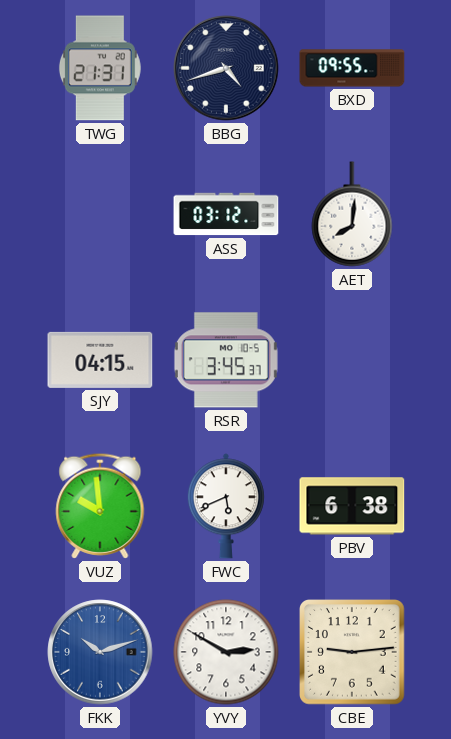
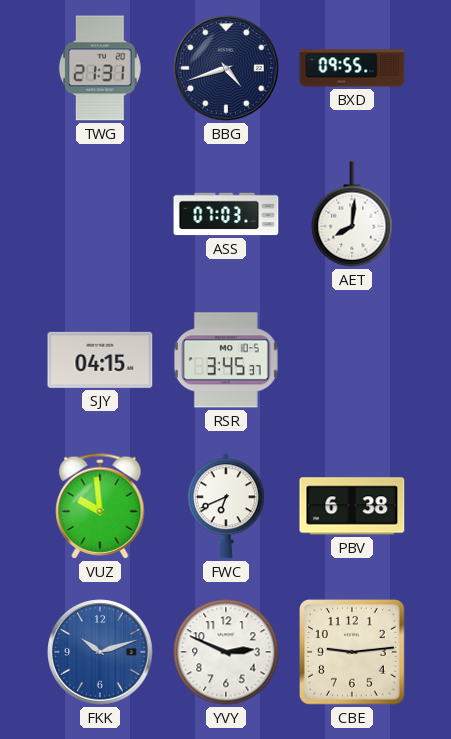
ASS: 03:12 -> 07:03 (226, 214)
FWC: 5:41 -> 6:41 (226, 506)
YVY: 2:50 -> 2:49 (226, 652)
